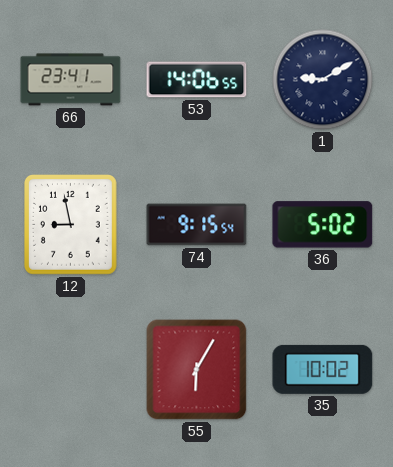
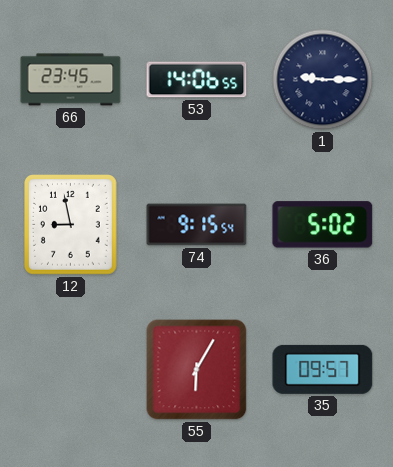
66: 23:41 -> 23:45 (71, 80)
1: 9:10 -> 9:15 (323, 80)
35: 10:02 -> 09:57 (323, 369)
